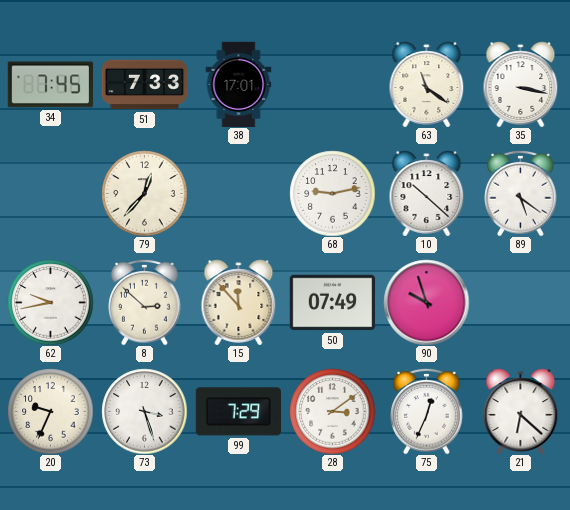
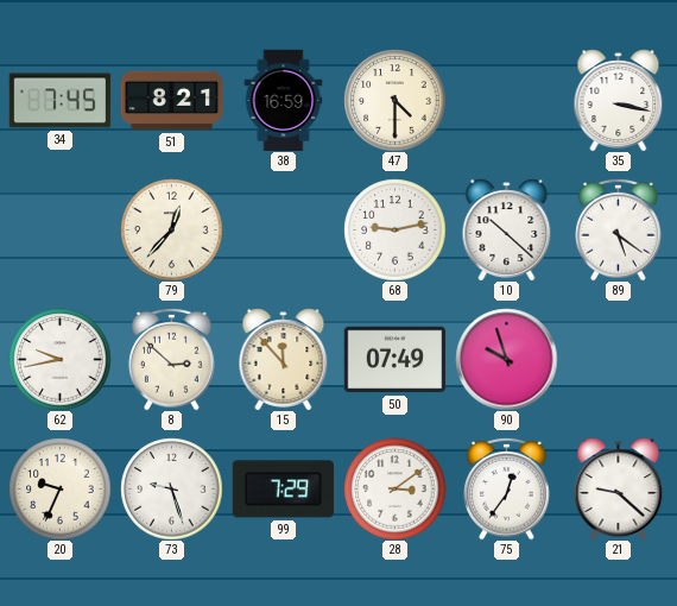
51: 7:33 -> 8:21 (171, 101)
38: 17:01 -> 16:59 (284, 100)
47: none -> 4:30 (394, 100)
63: 11:21 -> none (427, 84)
73: 3:27 -> 9:27 (171, 488)
75: 12:34 -> 12:36 (507, 488)
21: 6:22 -> 9:22 (619, 488)
